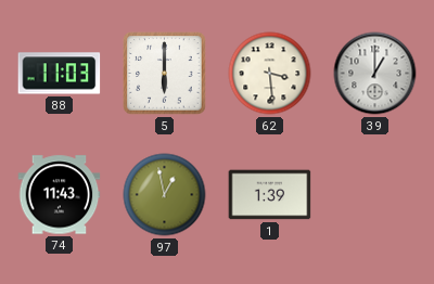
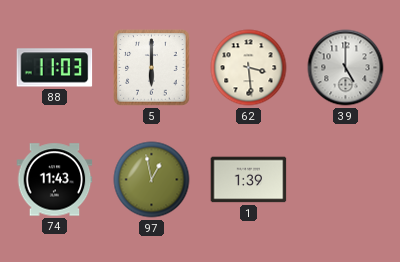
39: 1:00 -> 5:00 (346, 68)
